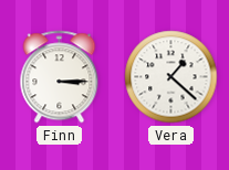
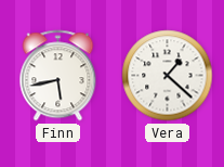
Finn: 3:15 -> 5:43 (58, 76)
